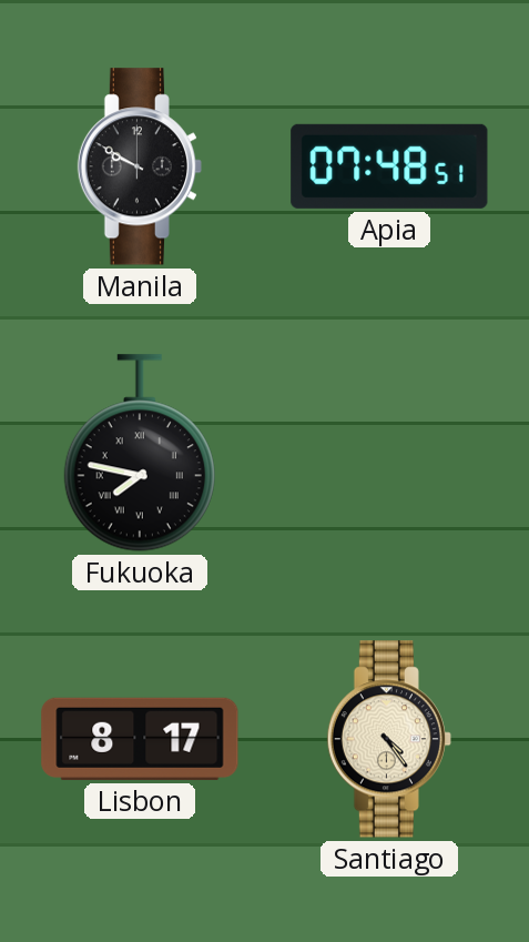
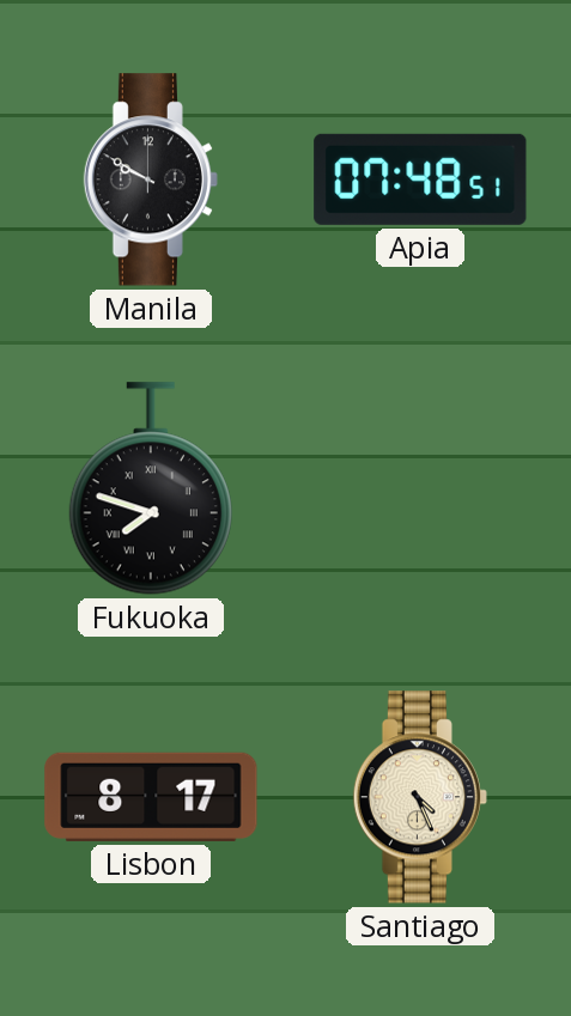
Fukuoka: 7:47 -> 7:48 (151, 488)
Santiago: 4:24 -> 4:26 (419, 797)
